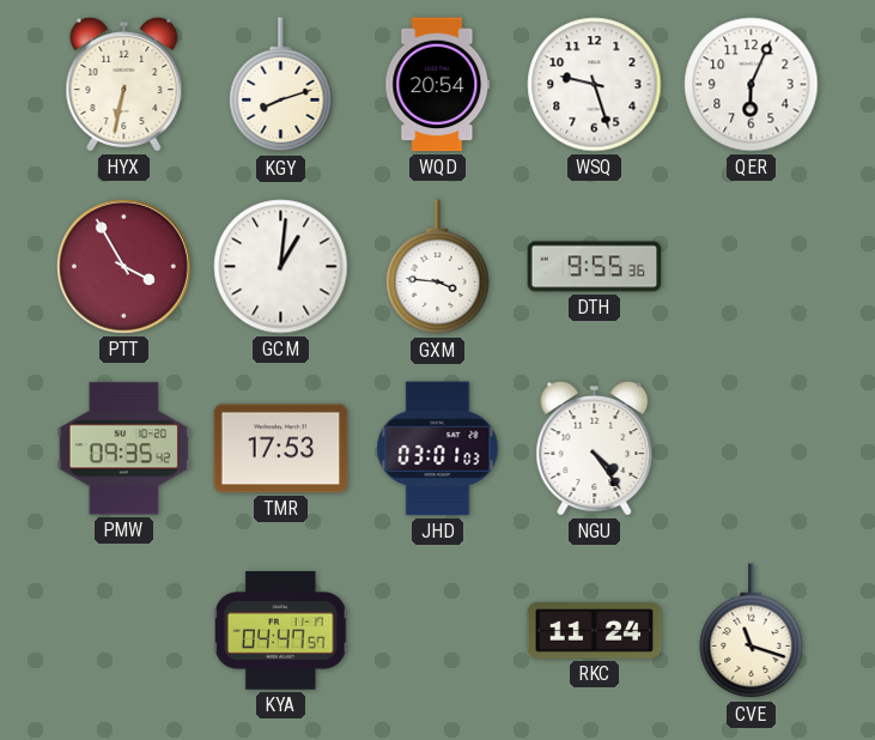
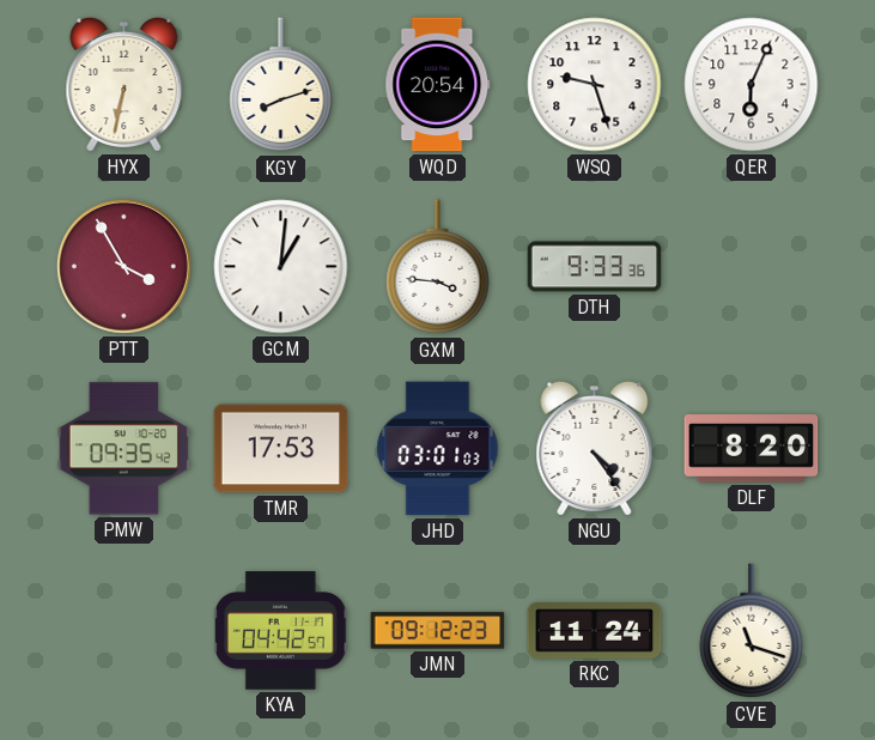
DTH: 9:55 -> 9:33 (595, 267)
DLF: none -> 8:20 (752, 449)
KYA: 04:47 -> 04:42 (281, 631)
JMN: none -> 09:12 (438, 631)
